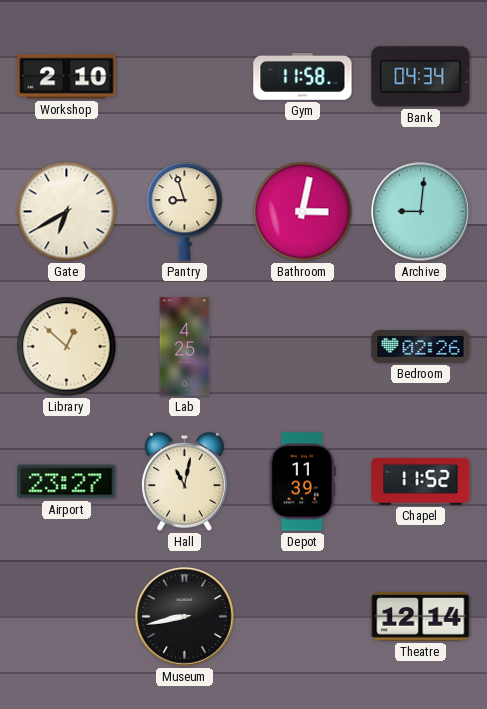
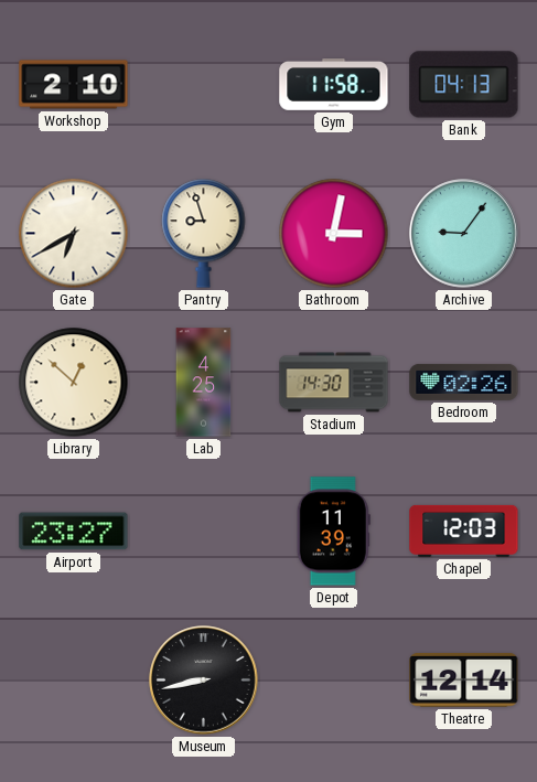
Bank: 04:34 -> 04:13 (464, 85)
Archive: 9:01 -> 9:06 (464, 234)
Stadium: none -> 14:30 (334, 383)
Hall: 11:02 -> none (184, 482)
Chapel: 11:52 -> 12:03 (464, 531)
